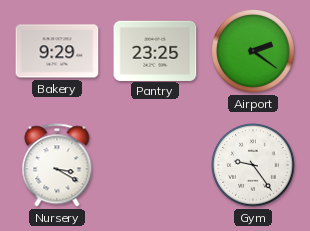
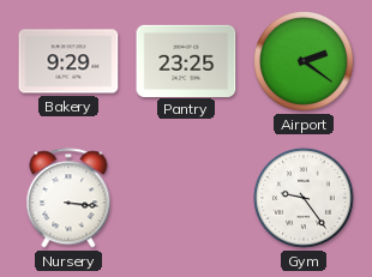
Nursery: 3:20 -> 3:16 (68, 198)
